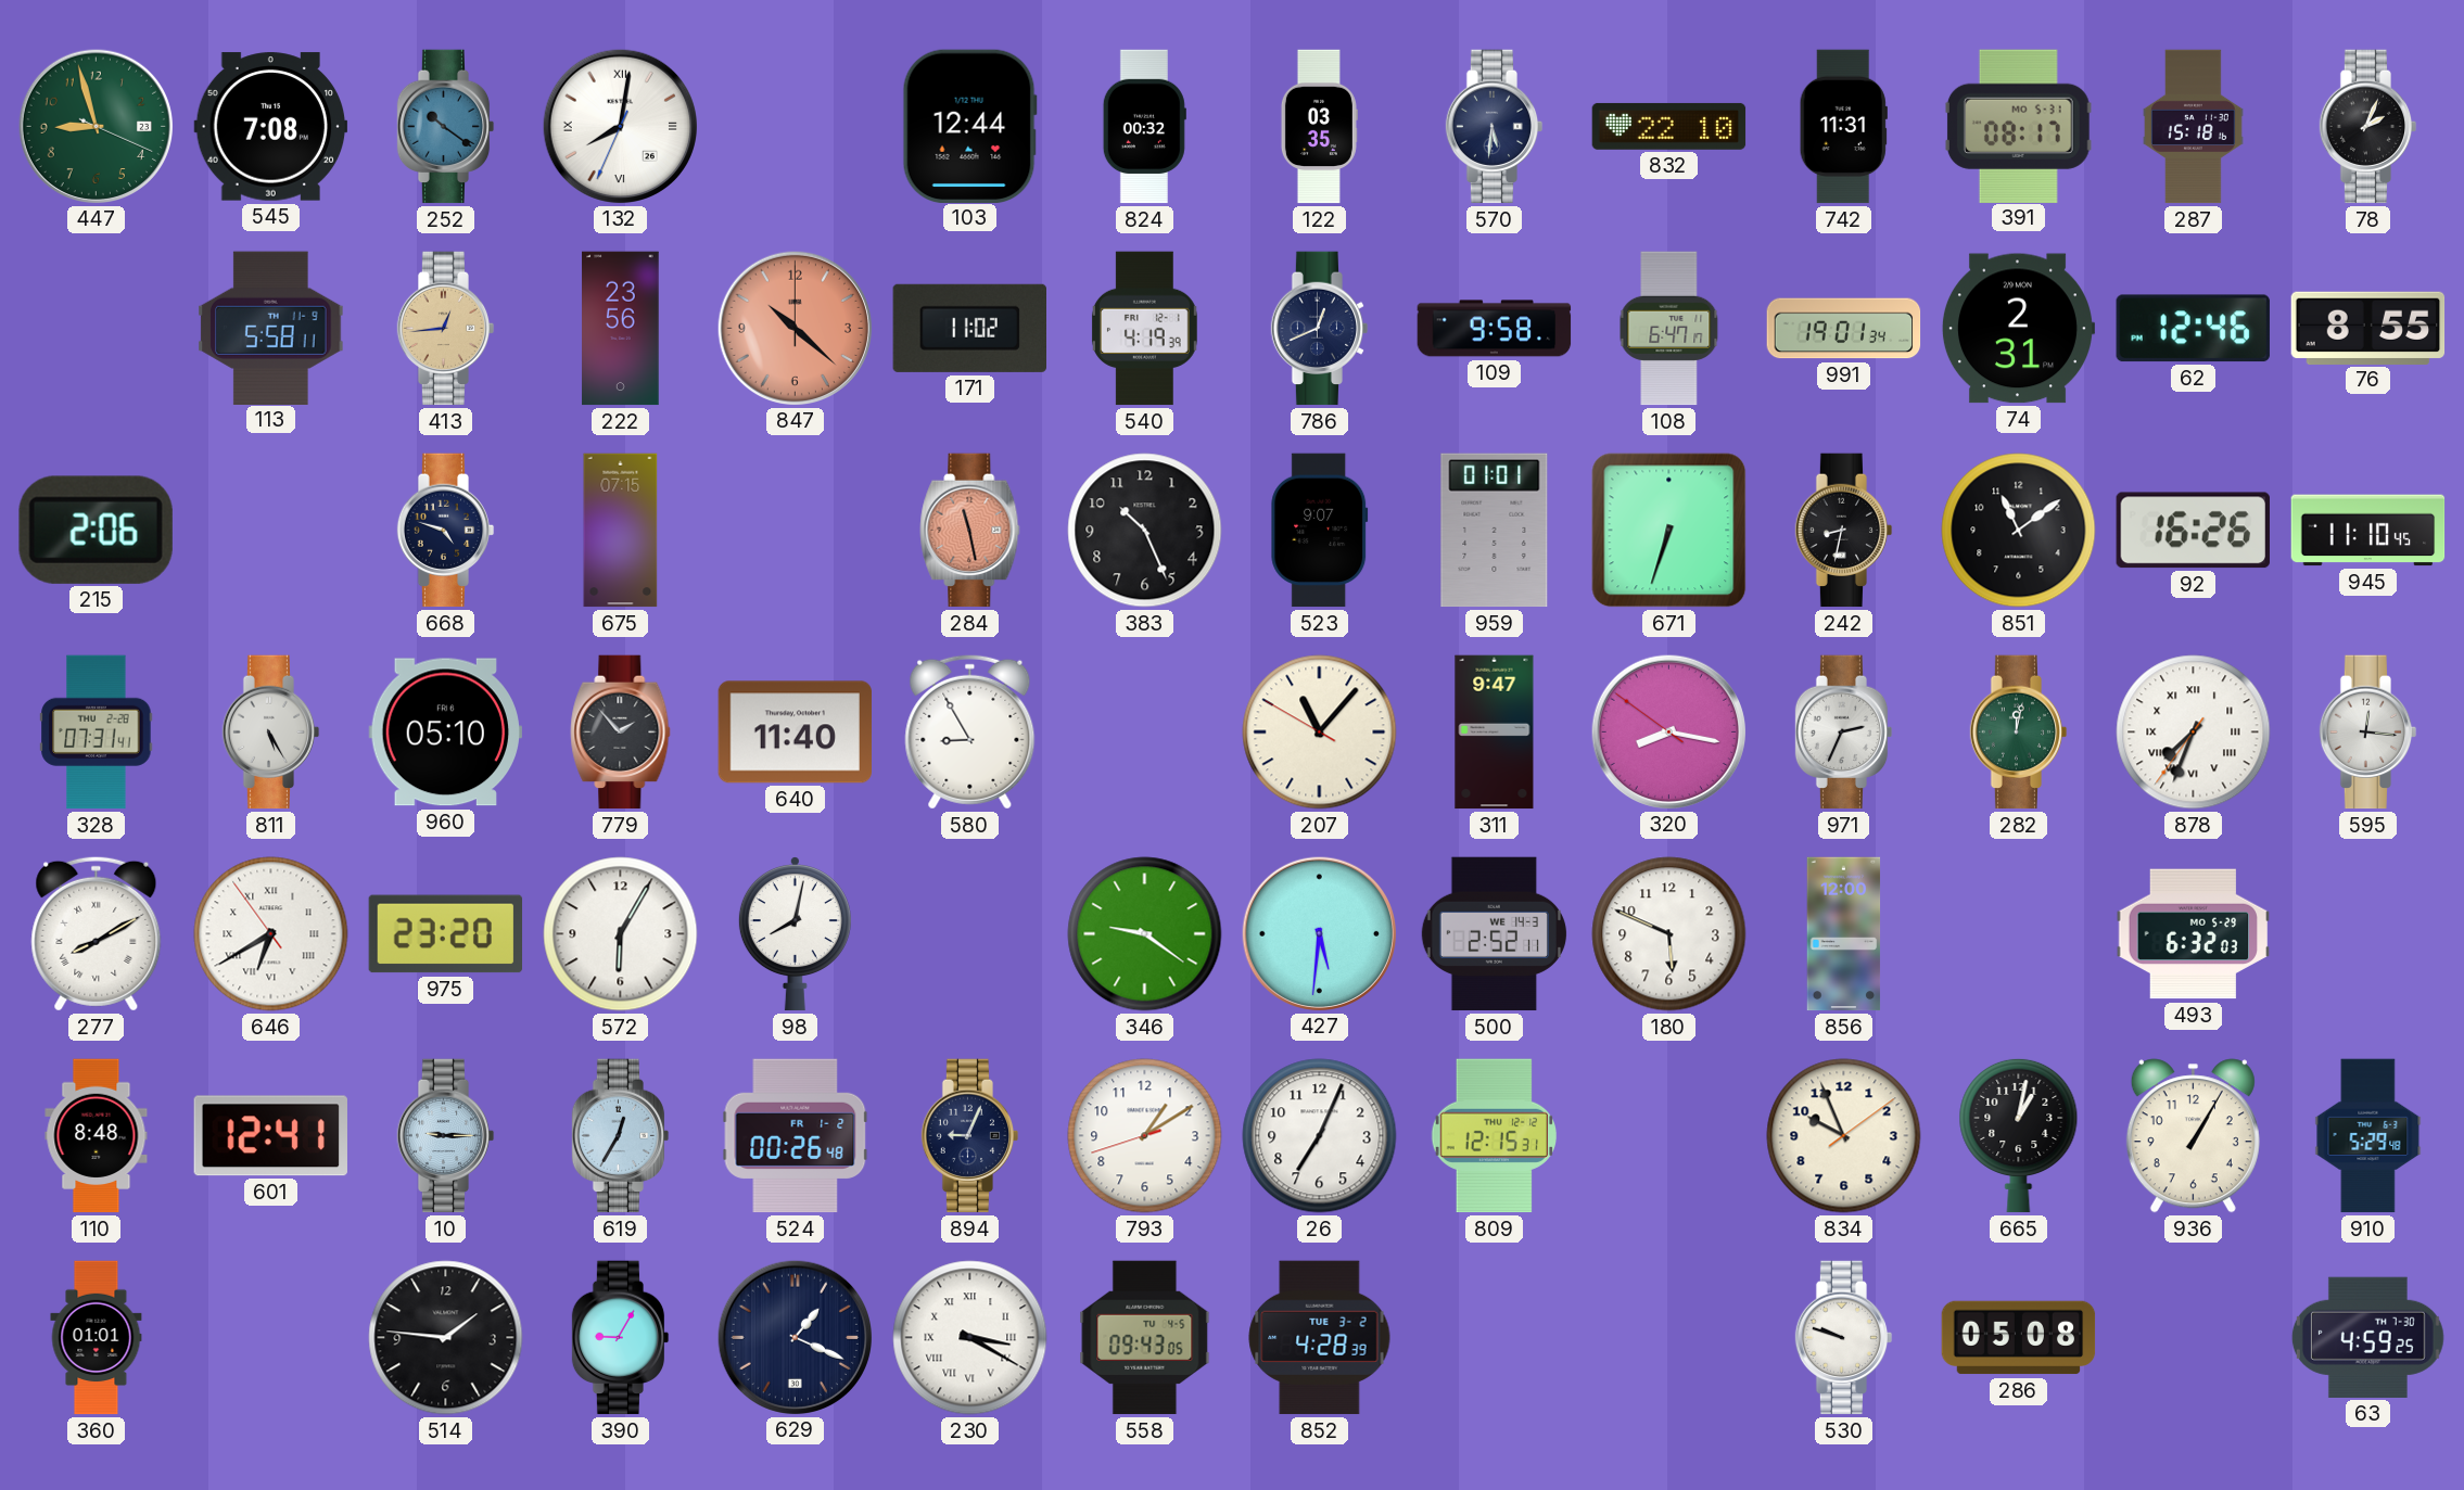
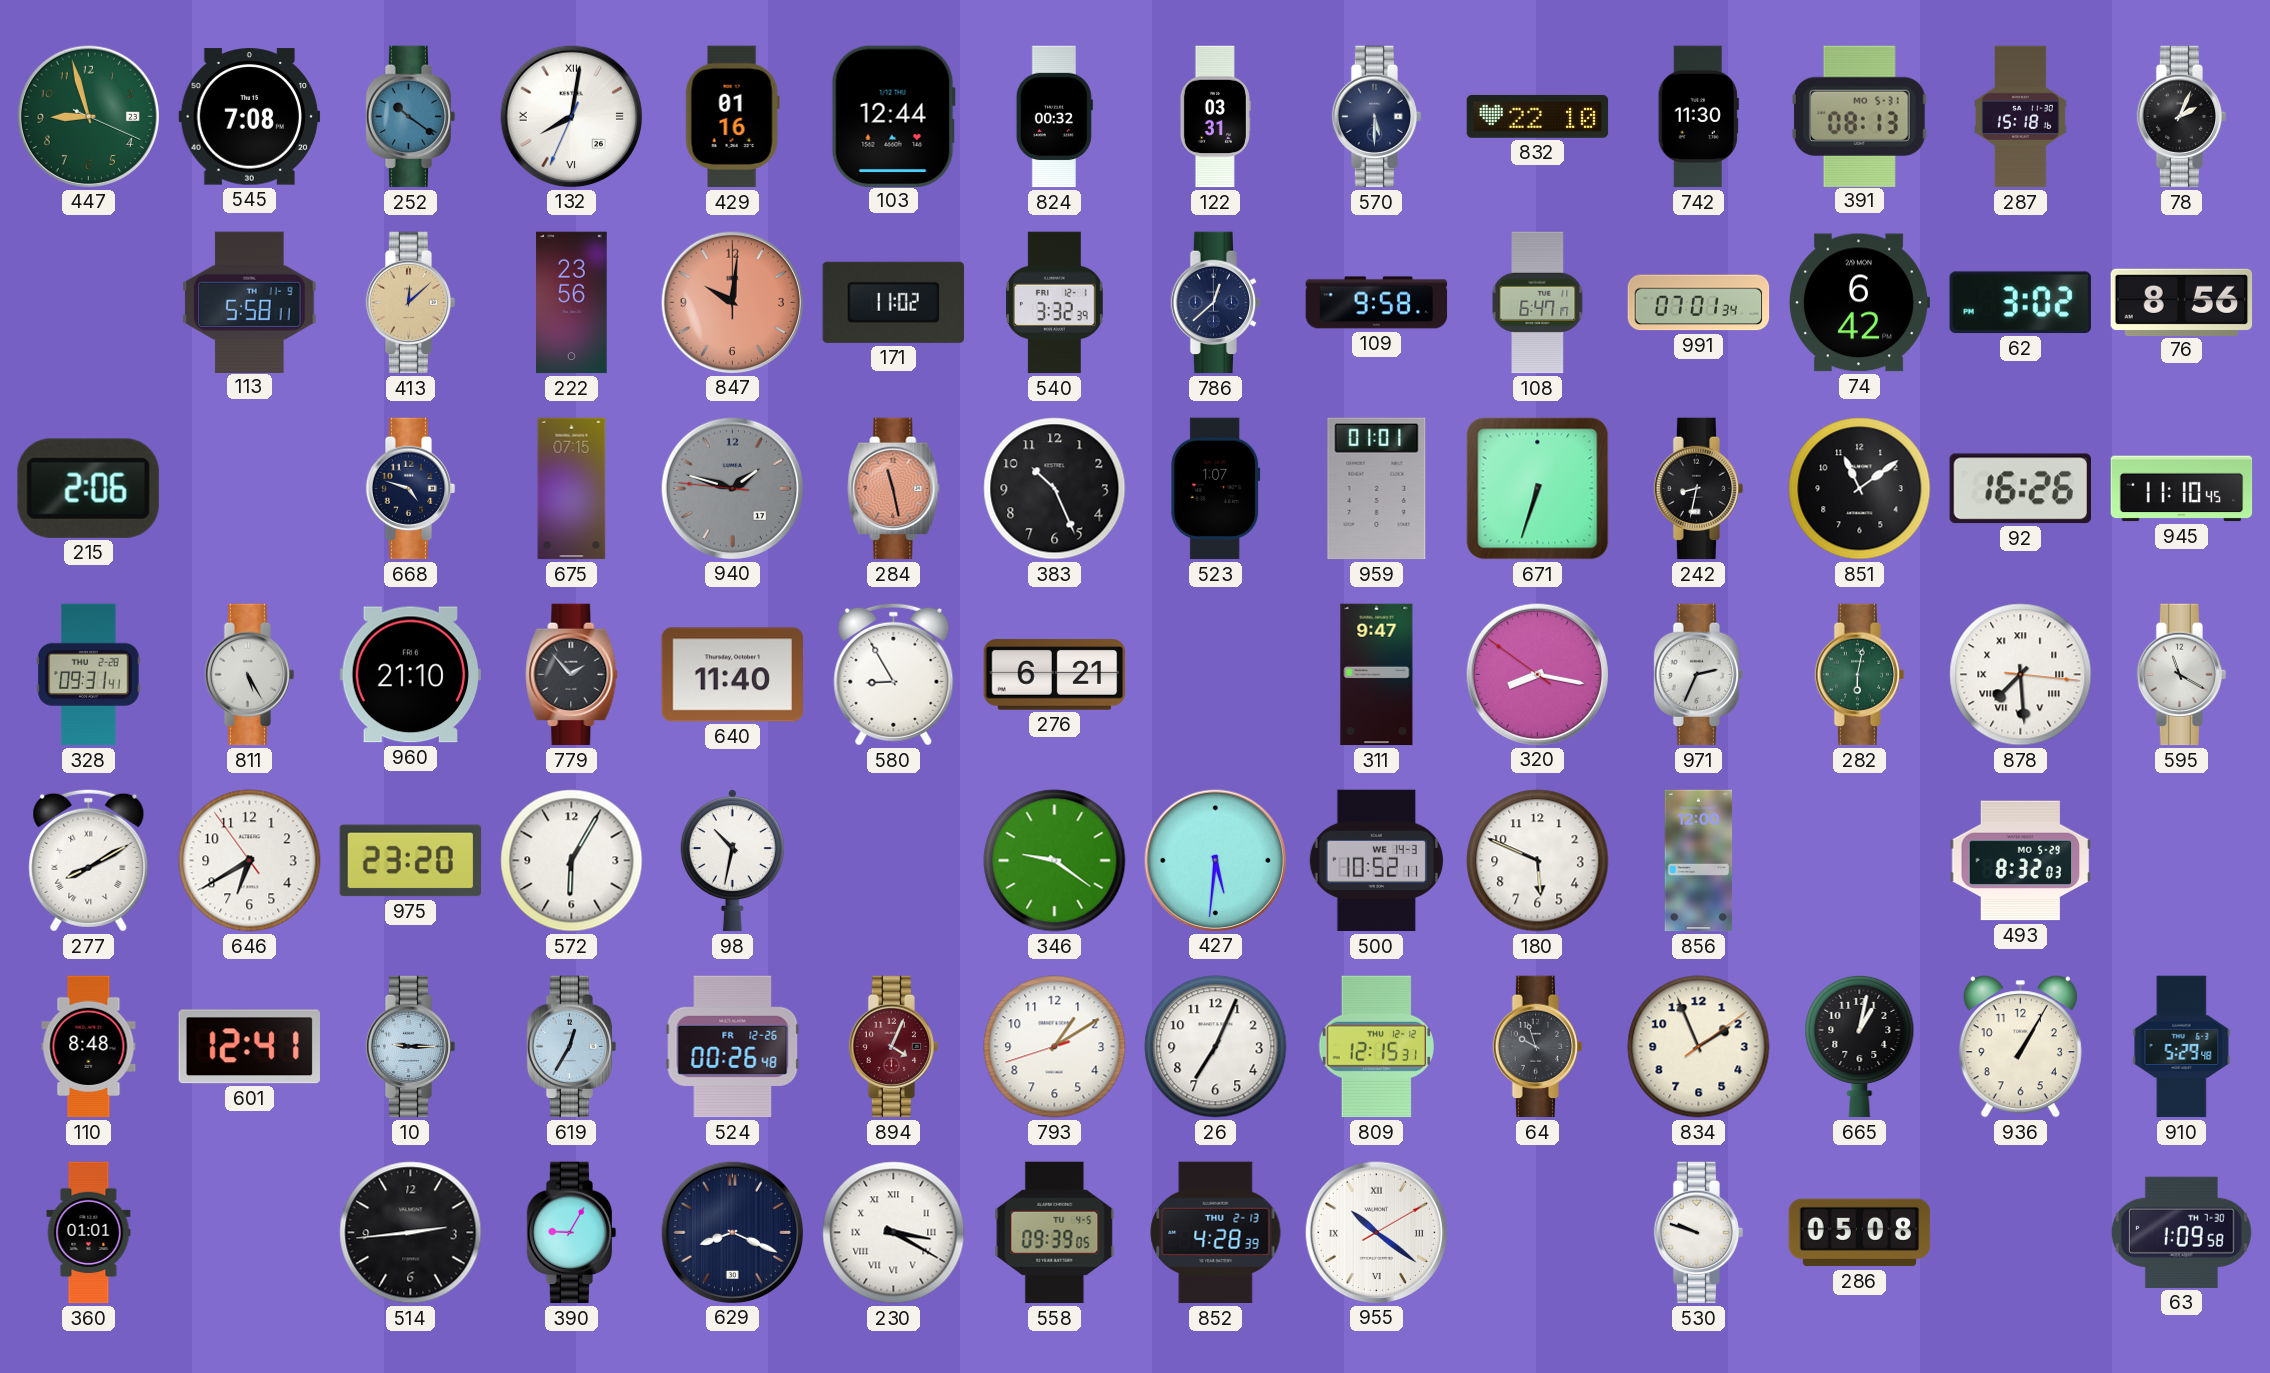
429: none -> 01:16 (732, 117)
122: 03:35 -> 03:31 (1215, 117)
570: 5:31 -> 5:30 (1377, 117)
742: 11:31 -> 11:30 (1698, 117)
391: 08:17 -> 08:13 (1859, 116)
413: 12:44 -> 12:08 (411, 303)
847: 10:22 -> 10:01 (732, 302)
540: 4:19 -> 3:32 (1054, 303)
786: 12:41 -> 12:38 (1216, 303)
991: 19:01 -> 07:01 (1699, 303)
74: 2:31 -> 6:42 (1858, 303)
62: 12:46 -> 3:02 (2020, 303)
76: 8:55 -> 8:56 (2182, 302)
940: none -> 1:47 (732, 488)
523: 9:07 -> 1:07 (1216, 489)
328: 07:31 -> 09:31 (89, 675)
960: 05:10 -> 21:10 (410, 675)
276: none -> 6:21 (1055, 675)
207: 11:06 -> none (1320, 733)
282: 12:02 -> 6:02 (1860, 675)
878: 7:33 -> 7:29 (2021, 675)
595: 12:16 -> 11:20 (2182, 675)
646 numerals: Roman -> Arabic (250, 861)
98: 8:02 -> 10:32 (732, 861)
500: 2:52 -> 10:52 (1376, 861)
493: 6:32 -> 8:32 (2021, 861)
524 date: FR 1-2 -> FR 12-26 (733, 1047)
894: 9:04 -> 4:04 (894, 1047)
894 dial: navy -> burgundy (894, 1047)
64: none -> 9:57 (1538, 1047)
834: 9:56 -> 1:56 (1699, 1047)
514: 1:46 -> 2:44 (411, 1233)
629: 1:19 -> 8:19 (732, 1232)
558: 09:43 -> 09:39 (1055, 1233)
852 date: TUE 3-2 -> THU 2-13 (1216, 1233)
955: none -> 10:21 (1376, 1232)
63: 4:59 -> 1:09 (2181, 1232)
